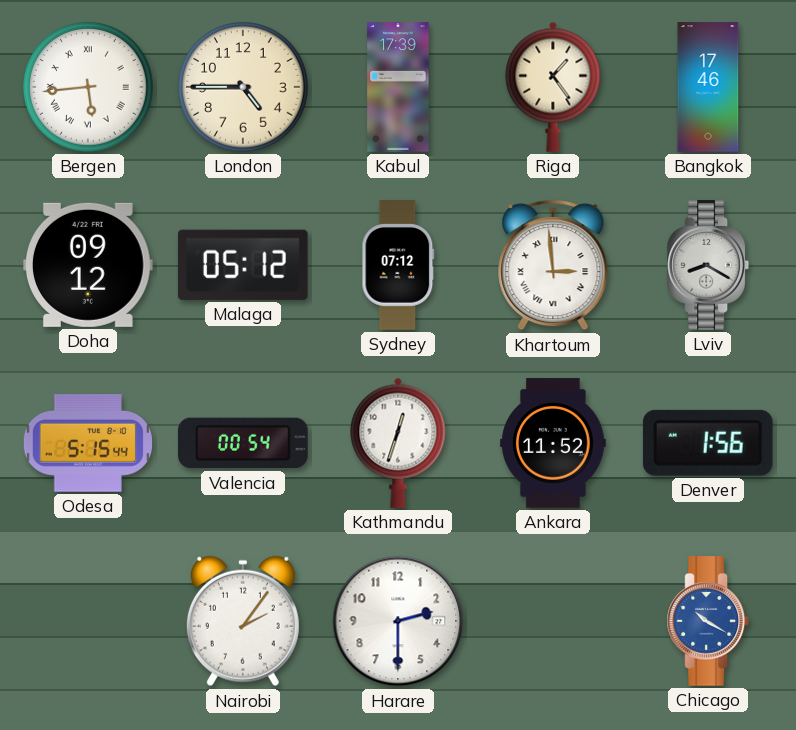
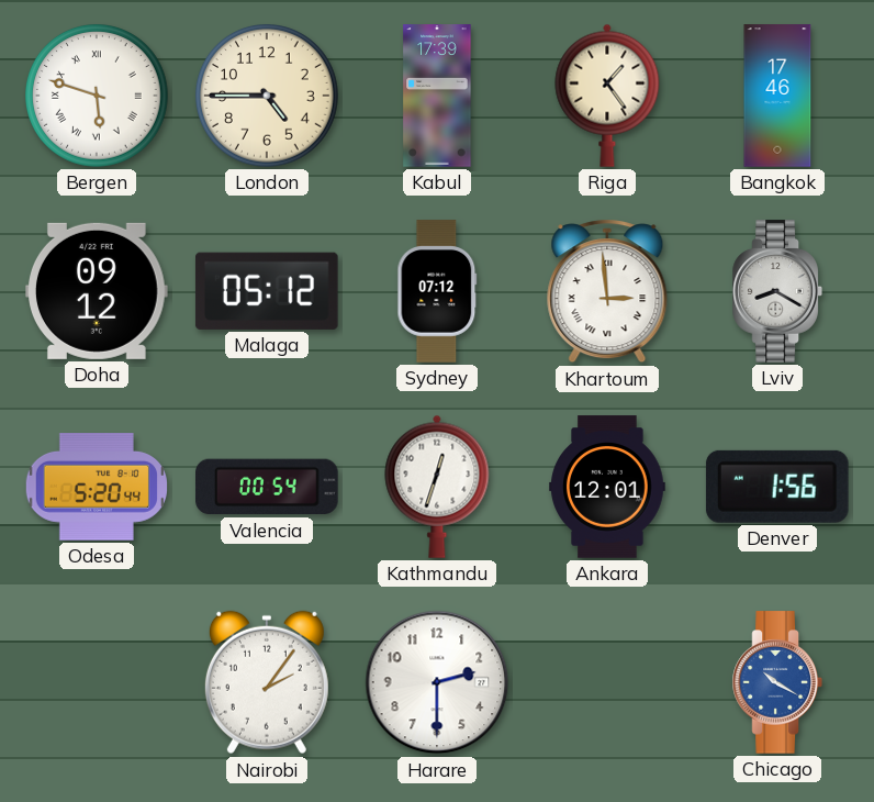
Bergen: 5:44 -> 5:48 (98, 97)
Odesa: 5:15 -> 5:20 (96, 487)
Ankara: 11:52 -> 12:01 (607, 487)
